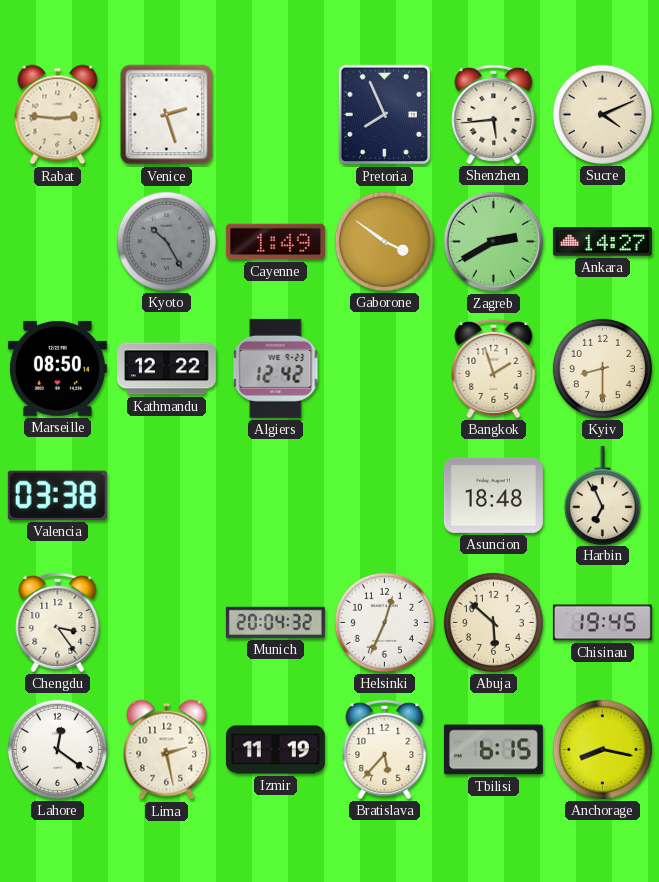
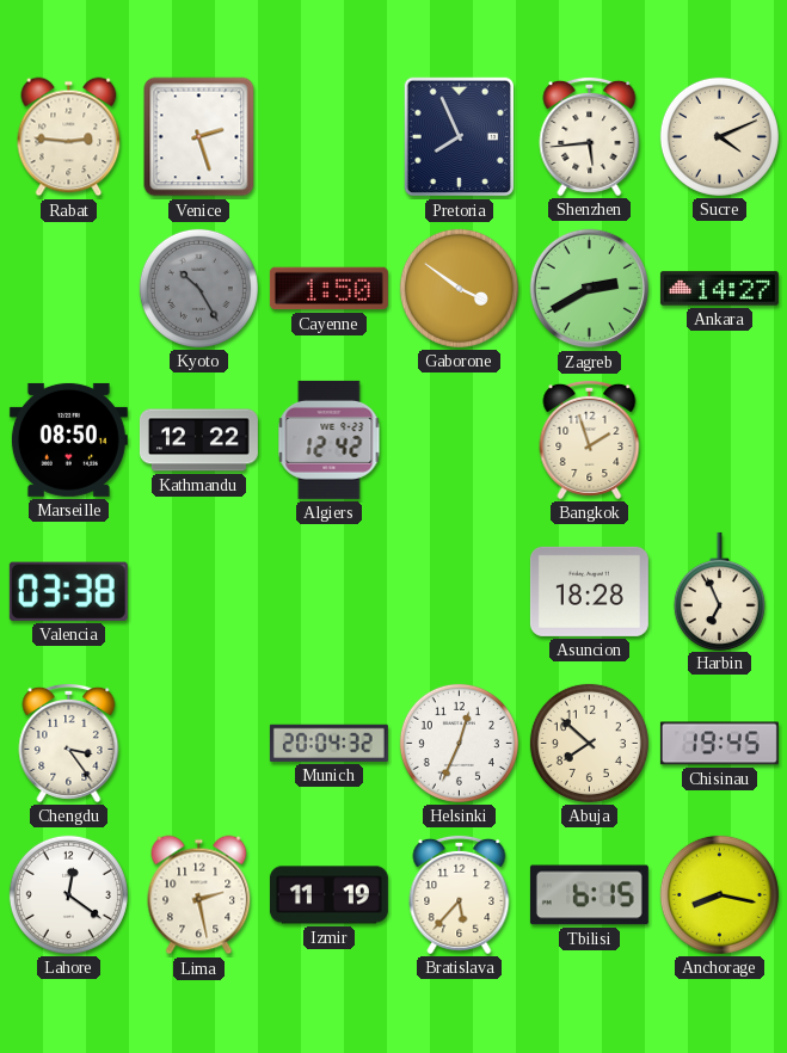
Cayenne: 1:49 -> 1:50 (328, 289)
Kyiv: 8:30 -> none (602, 368)
Asuncion: 18:48 -> 18:28 (589, 591)
Abuja: 5:52 -> 7:52 (589, 743)
